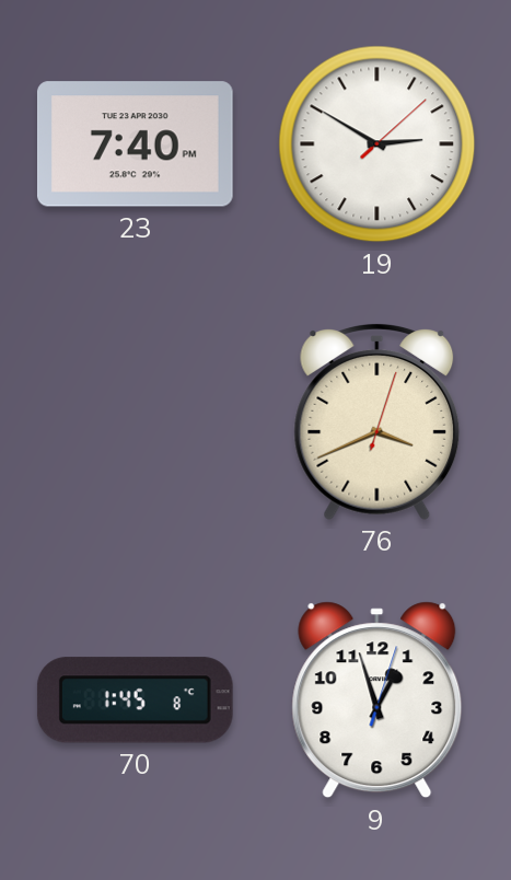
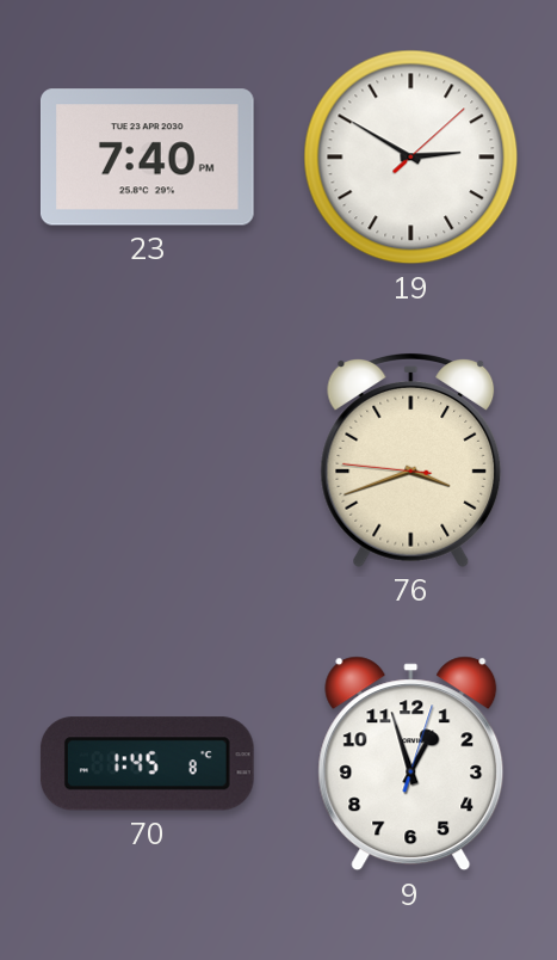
76: 3:41:03 -> 3:41:46 (411, 461)
